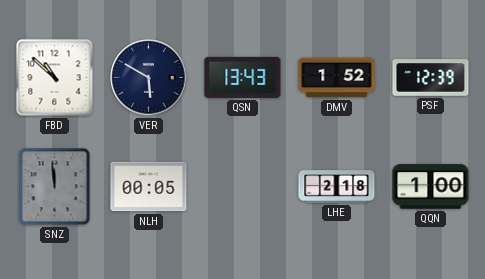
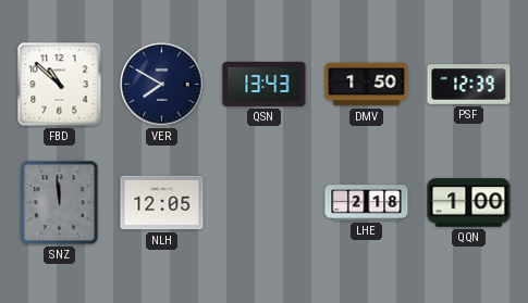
VER: 5:50 -> 7:50 (162, 85)
DMV: 1:52 -> 1:50 (367, 85)
NLH: 00:05 -> 12:05 (162, 203)
